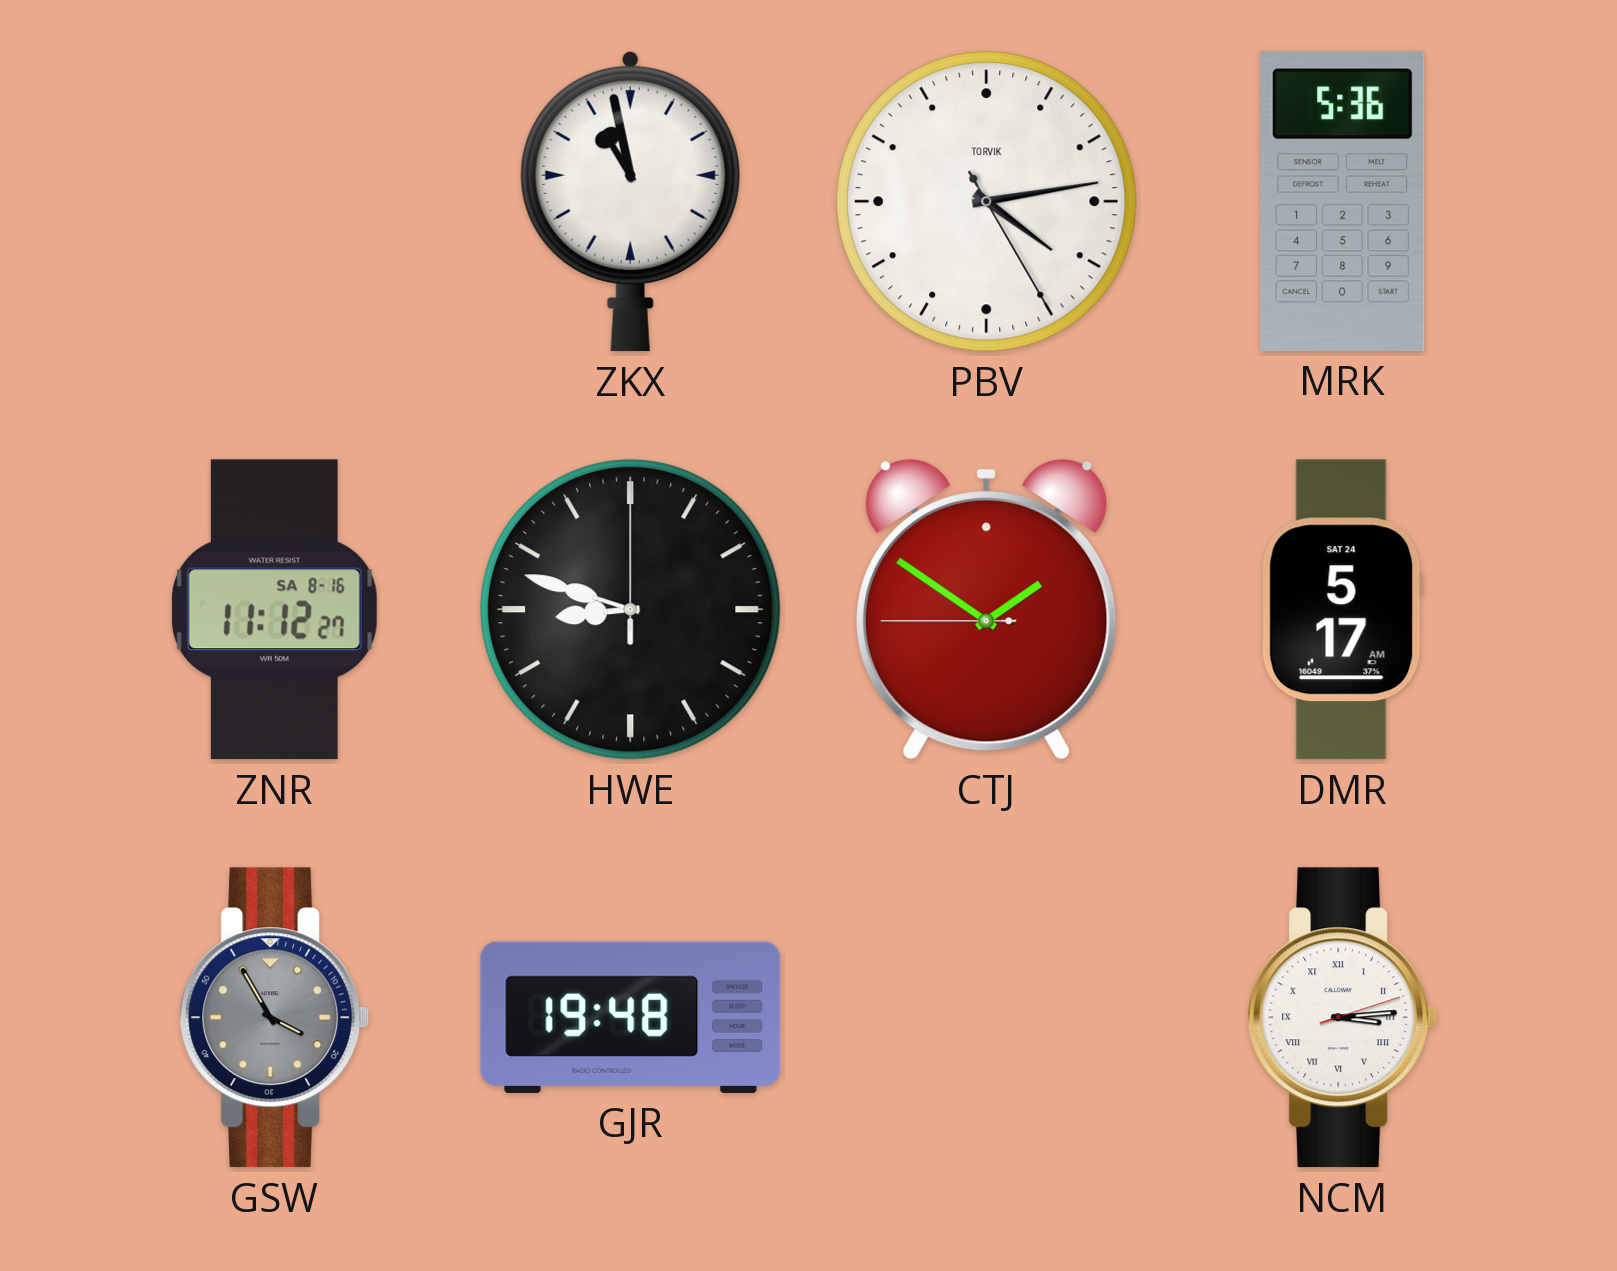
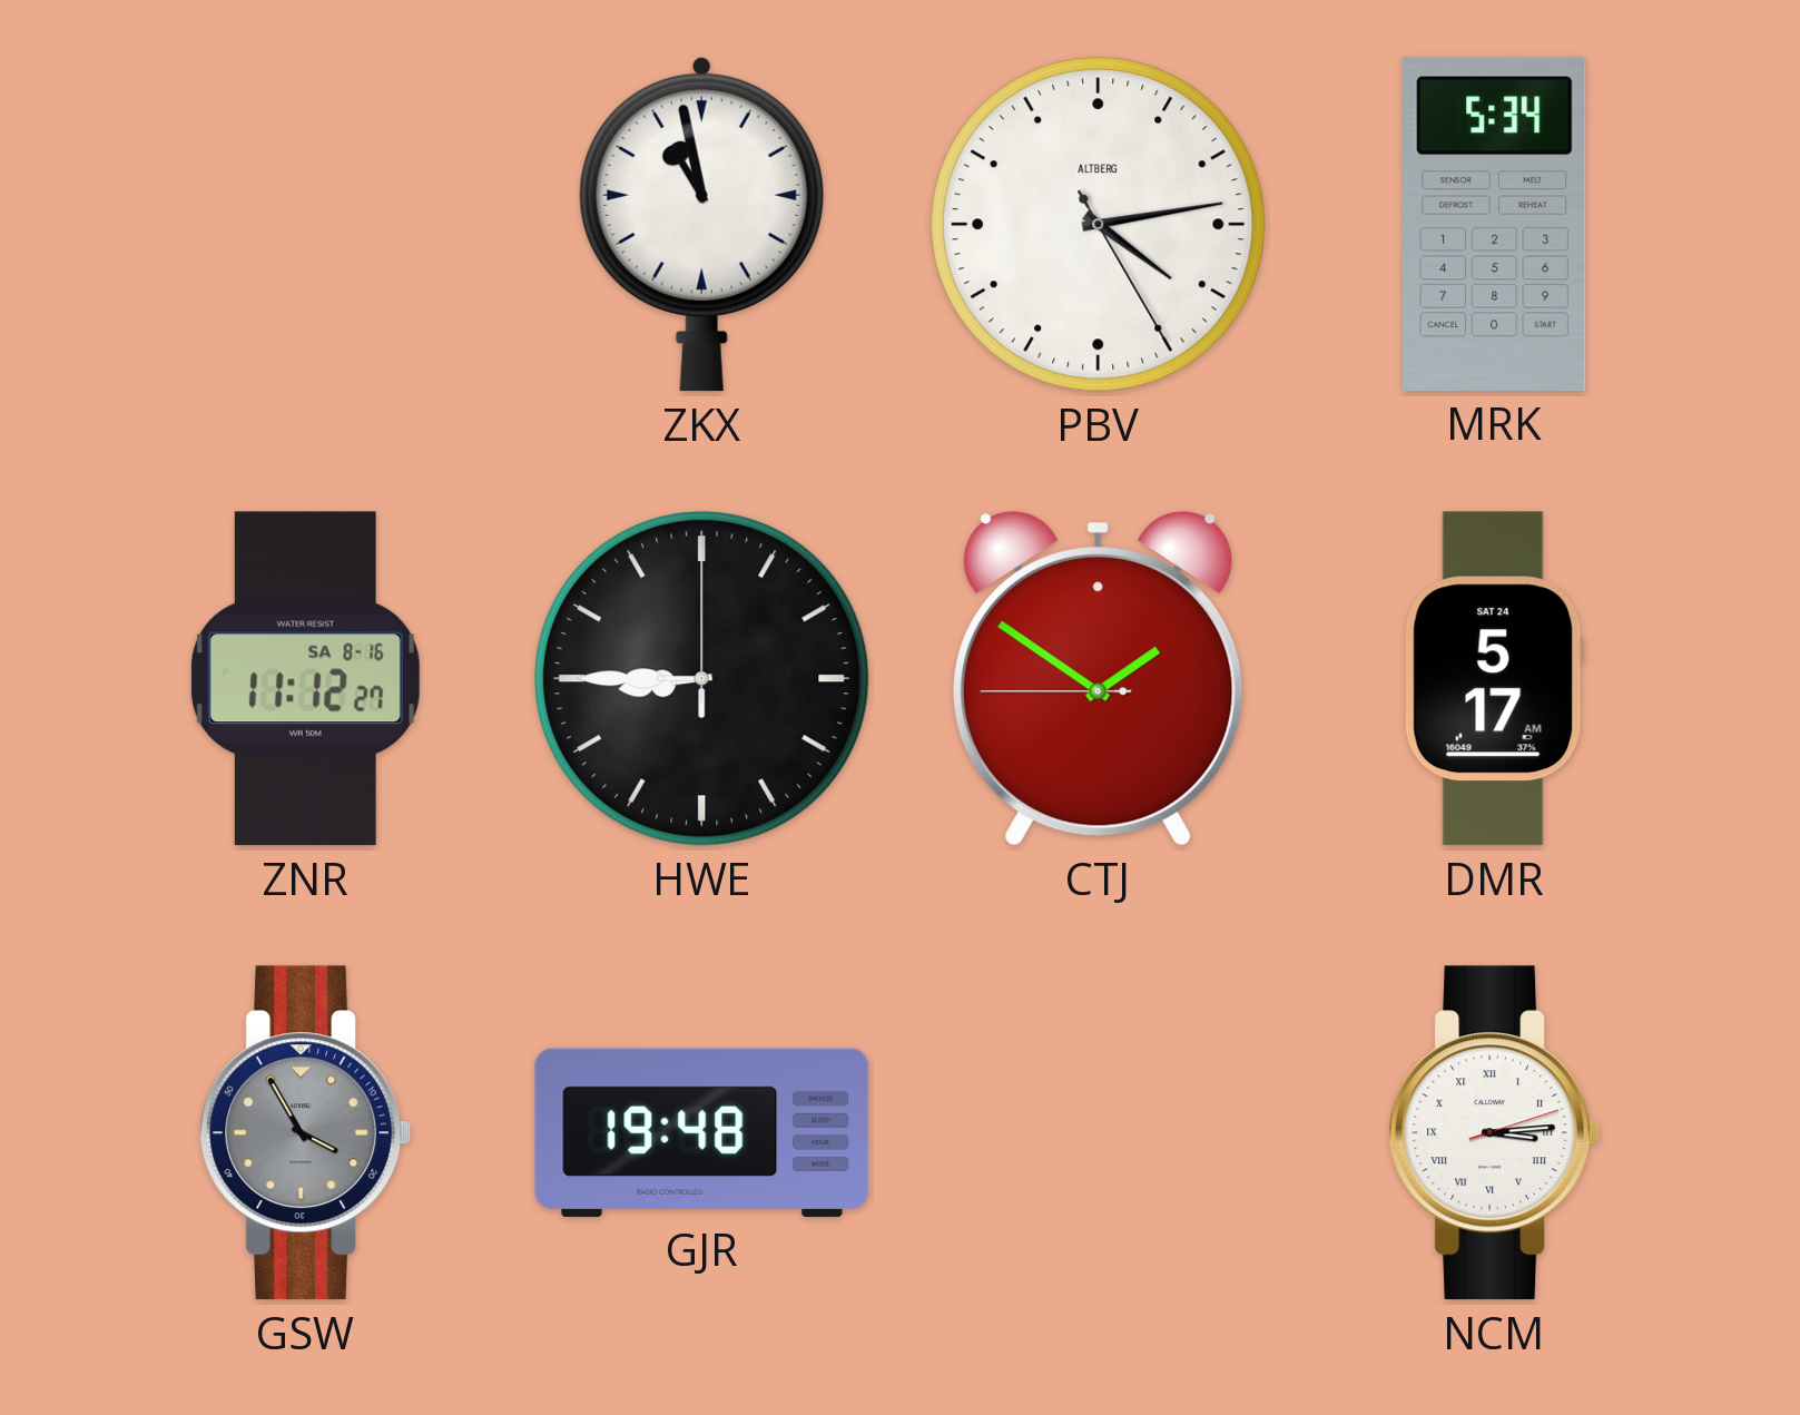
PBV brand: TORVIK -> ALTBERG (1099, 225)
MRK: 5:36 -> 5:34 (1495, 224)
HWE: 8:48 -> 8:45 (702, 679)
